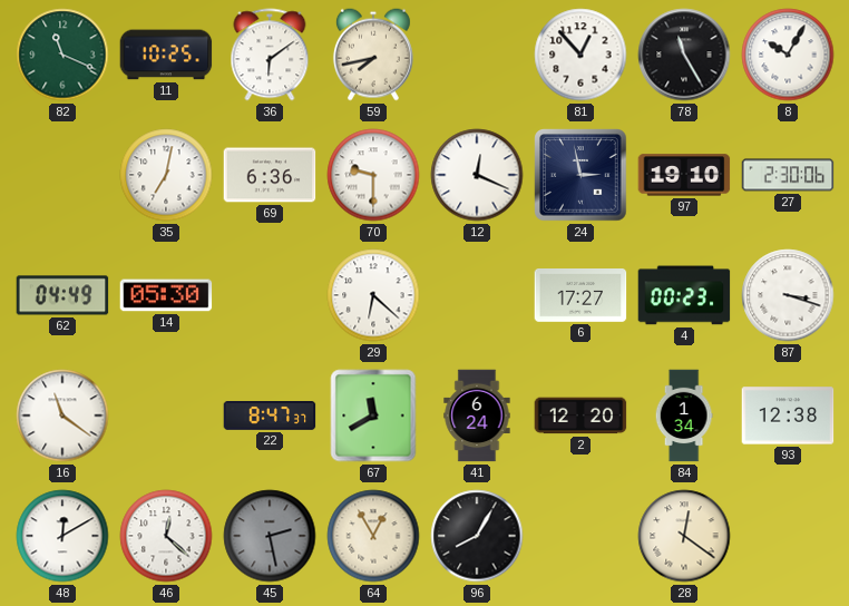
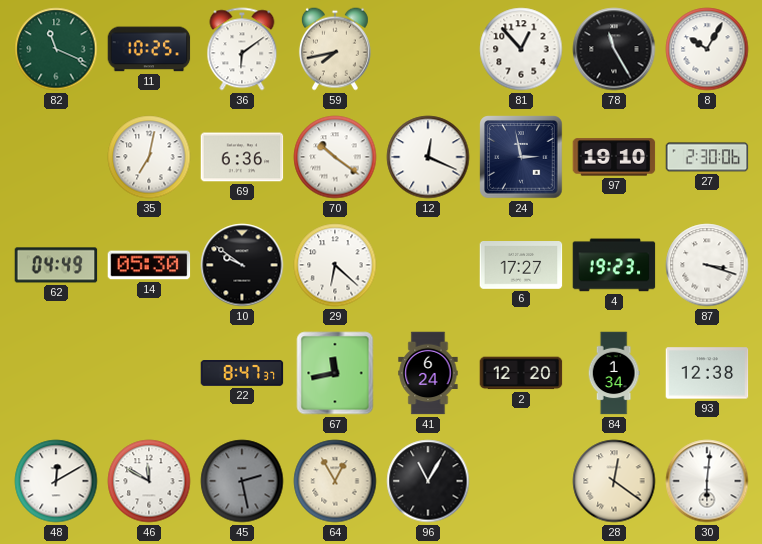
70: 9:30 -> 10:21 (335, 157)
10: none -> 9:51 (242, 265)
4: 00:23 -> 19:23 (614, 265)
16: 11:21 -> none (62, 416)
67: 11:40 -> 11:43 (335, 373)
46: 12:22 -> 11:50 (149, 481)
96: 8:05 -> 11:05 (428, 481)
30: none -> 6:01 (707, 481)
